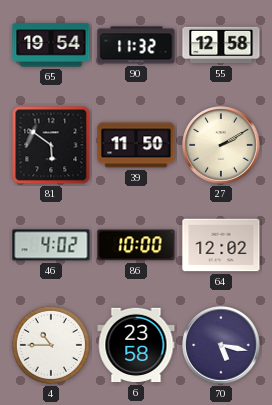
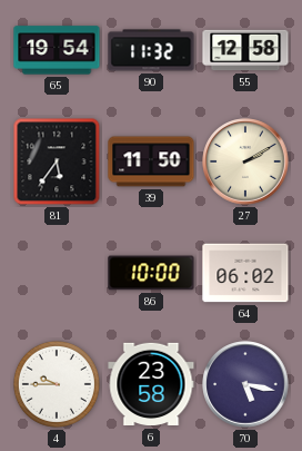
81: 5:51 -> 5:36 (57, 161)
46: 4:02 -> none (51, 245)
64: 12:02 -> 06:02 (245, 273)
4: 10:45 -> 9:45 (57, 384)
